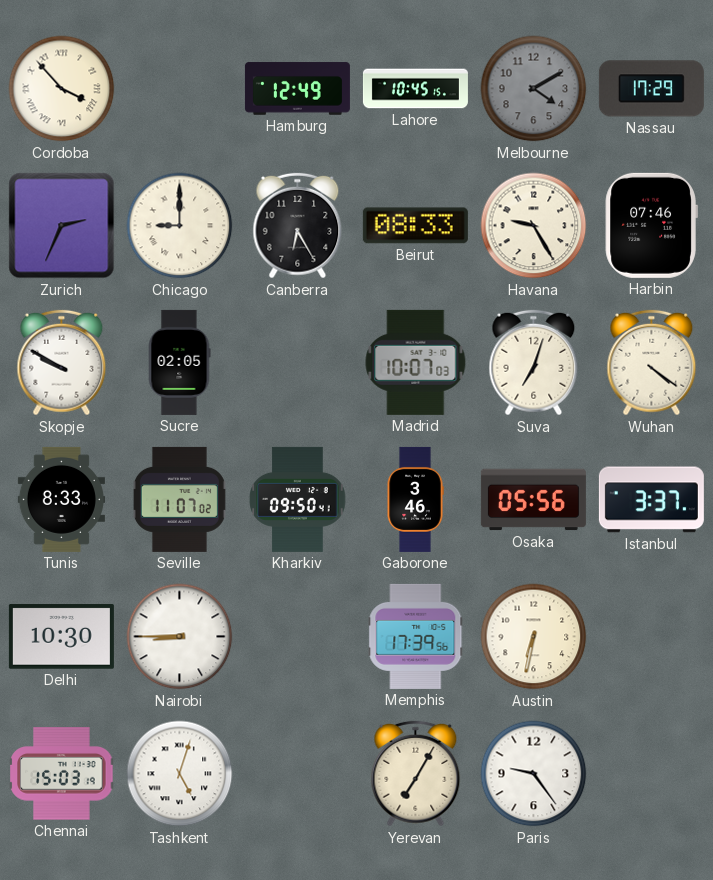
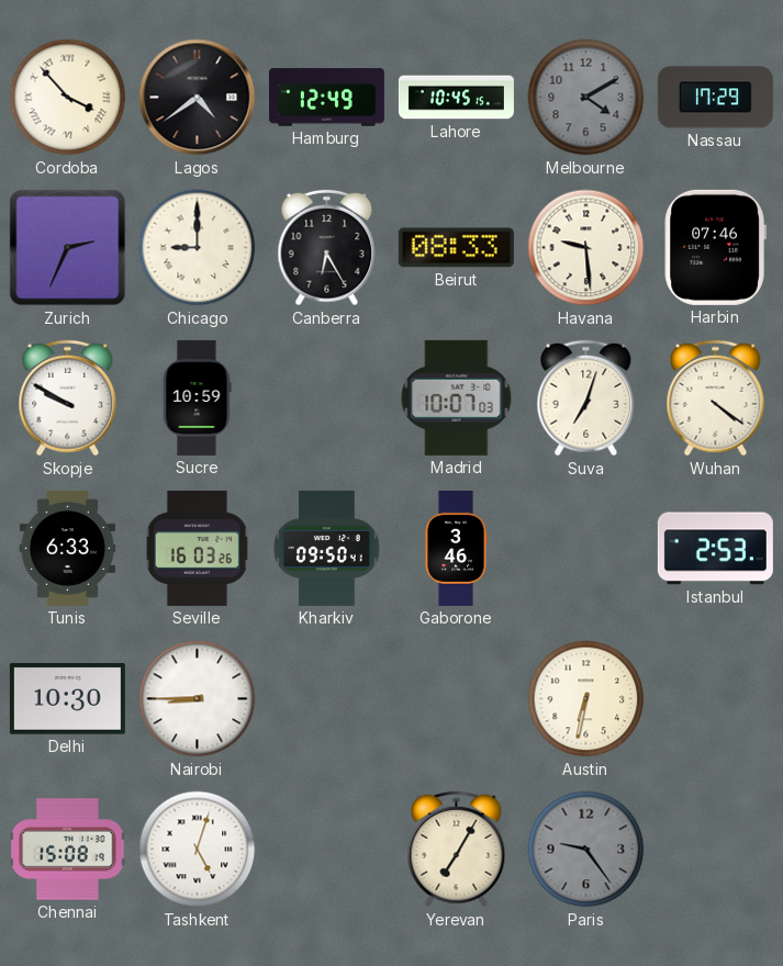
Lagos: none -> 4:39 (198, 98)
Havana: 9:25 -> 9:29 (586, 248)
Sucre: 02:05 -> 10:59 (197, 397)
Tunis: 8:33 -> 6:33 (67, 548)
Seville: 11:07 -> 16:03 (197, 548)
Osaka: 05:56 -> none (533, 500)
Istanbul: 3:37 -> 2:53 (715, 549)
Memphis: 17:39 -> none (416, 636)
Chennai: 15:03 -> 15:08 (68, 850)
Paris dial: white -> grey (586, 850)
